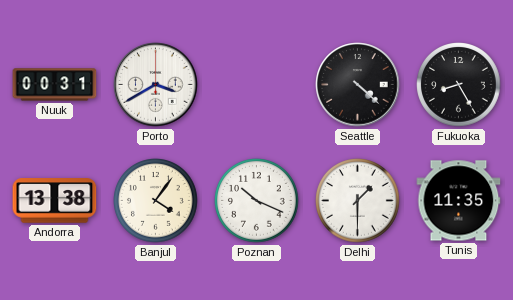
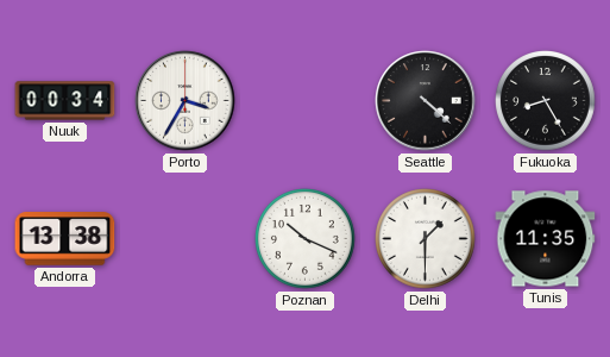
Nuuk: 00:31 -> 00:34 (65, 101)
Porto: 3:40 -> 3:35 (185, 101)
Banjul: 4:06 -> none (156, 201)
